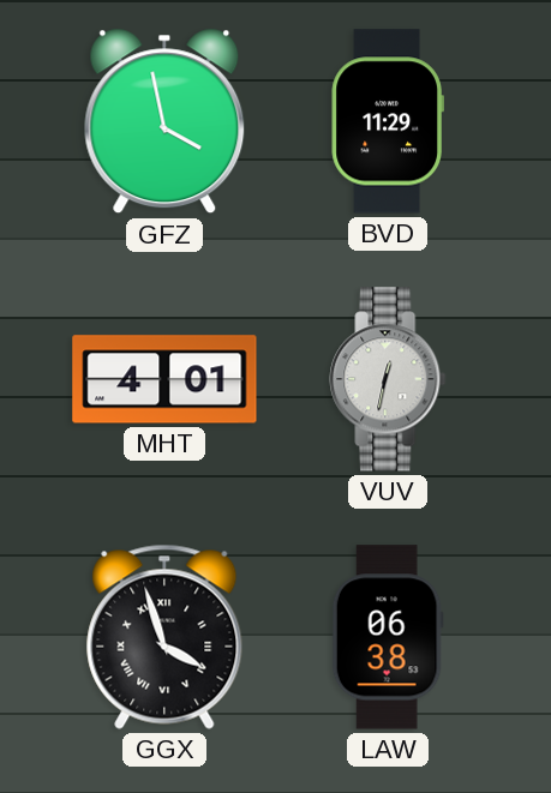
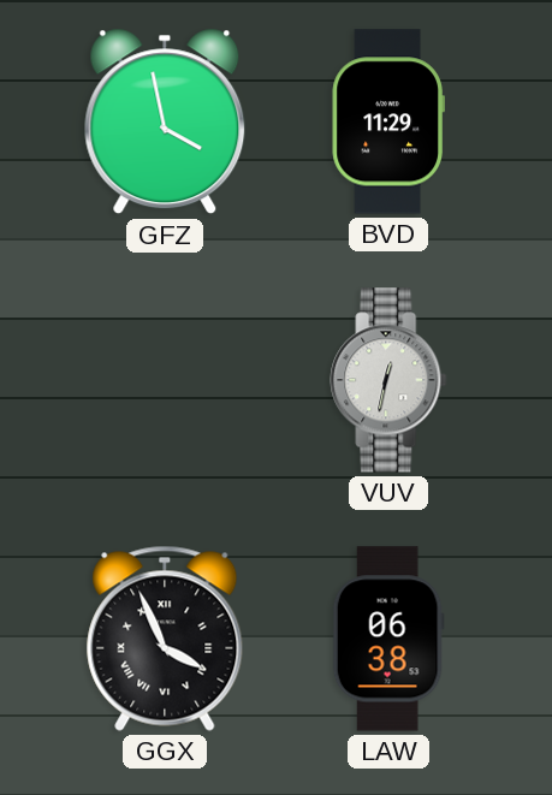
MHT: 4:01 -> none (164, 379)
GGX: 3:57 -> 3:56 (165, 639)
